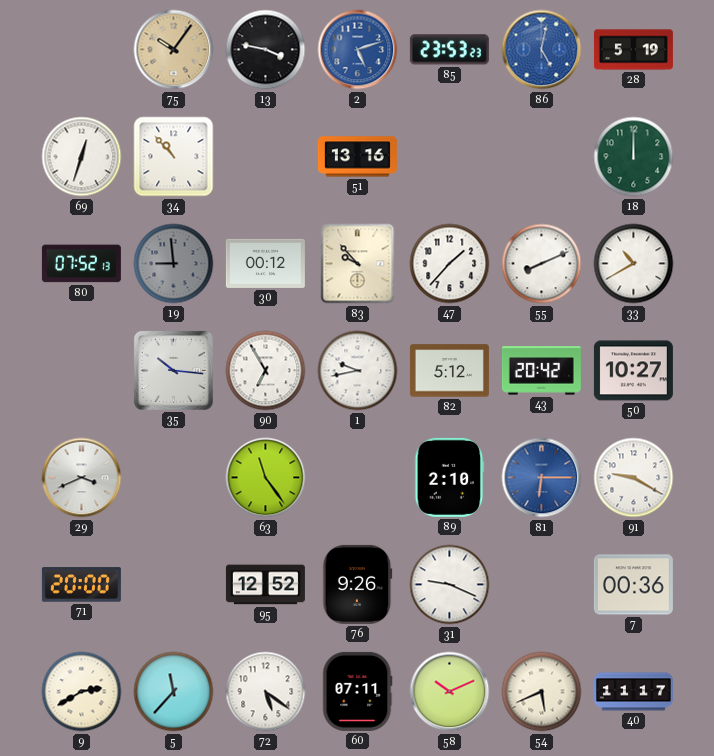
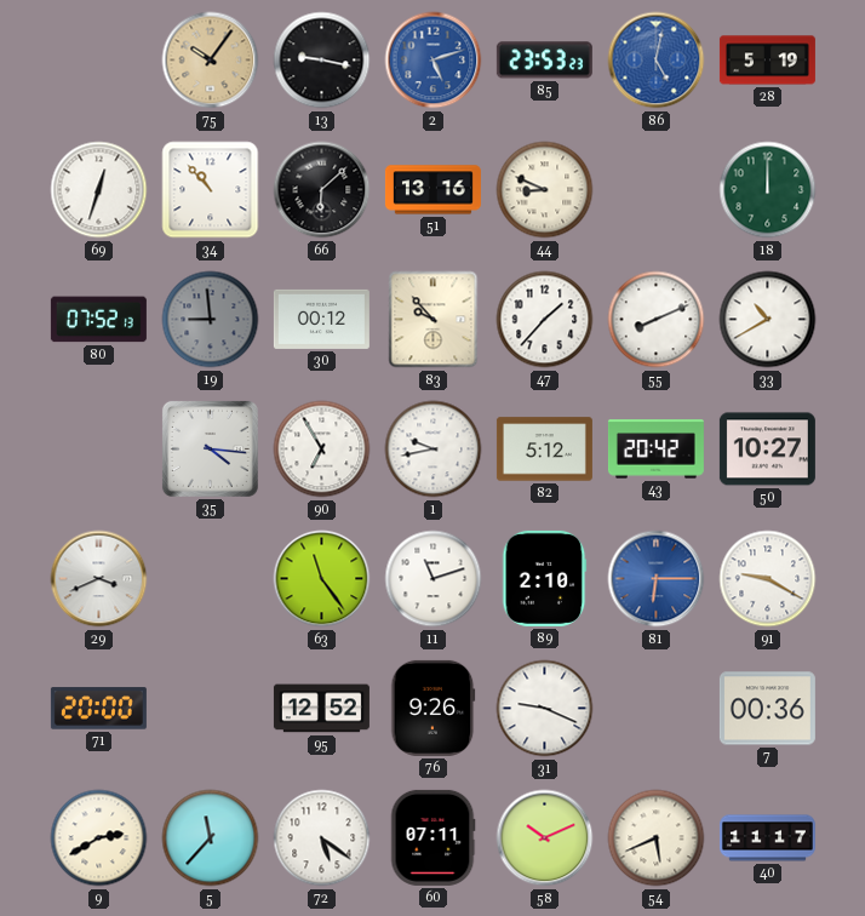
13: 3:47 -> 9:17 (322, 61)
66: none -> 6:08 (322, 190)
44: none -> 8:49 (545, 190)
35: 10:16 -> 4:16 (210, 448)
11: none -> 11:12 (434, 579)
